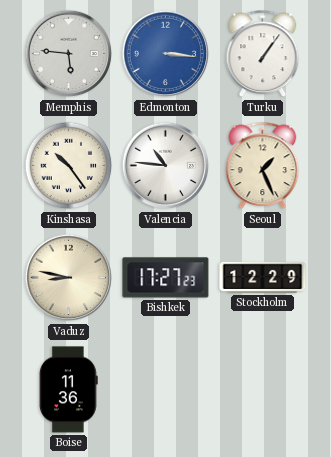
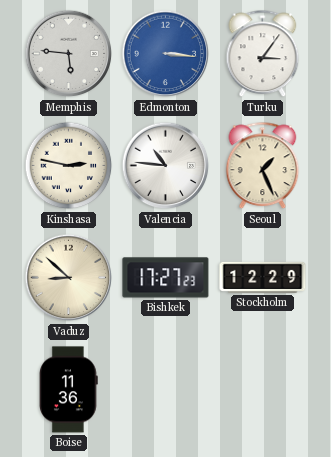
Turku: 1:06 -> 3:06 (263, 54)
Kinshasa: 10:24 -> 2:47 (69, 166)
Vaduz: 8:47 -> 8:52 (69, 278)
